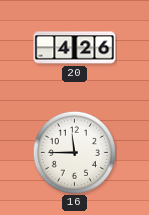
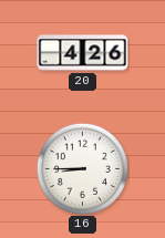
16: 11:45 -> 8:45 (82, 168)
